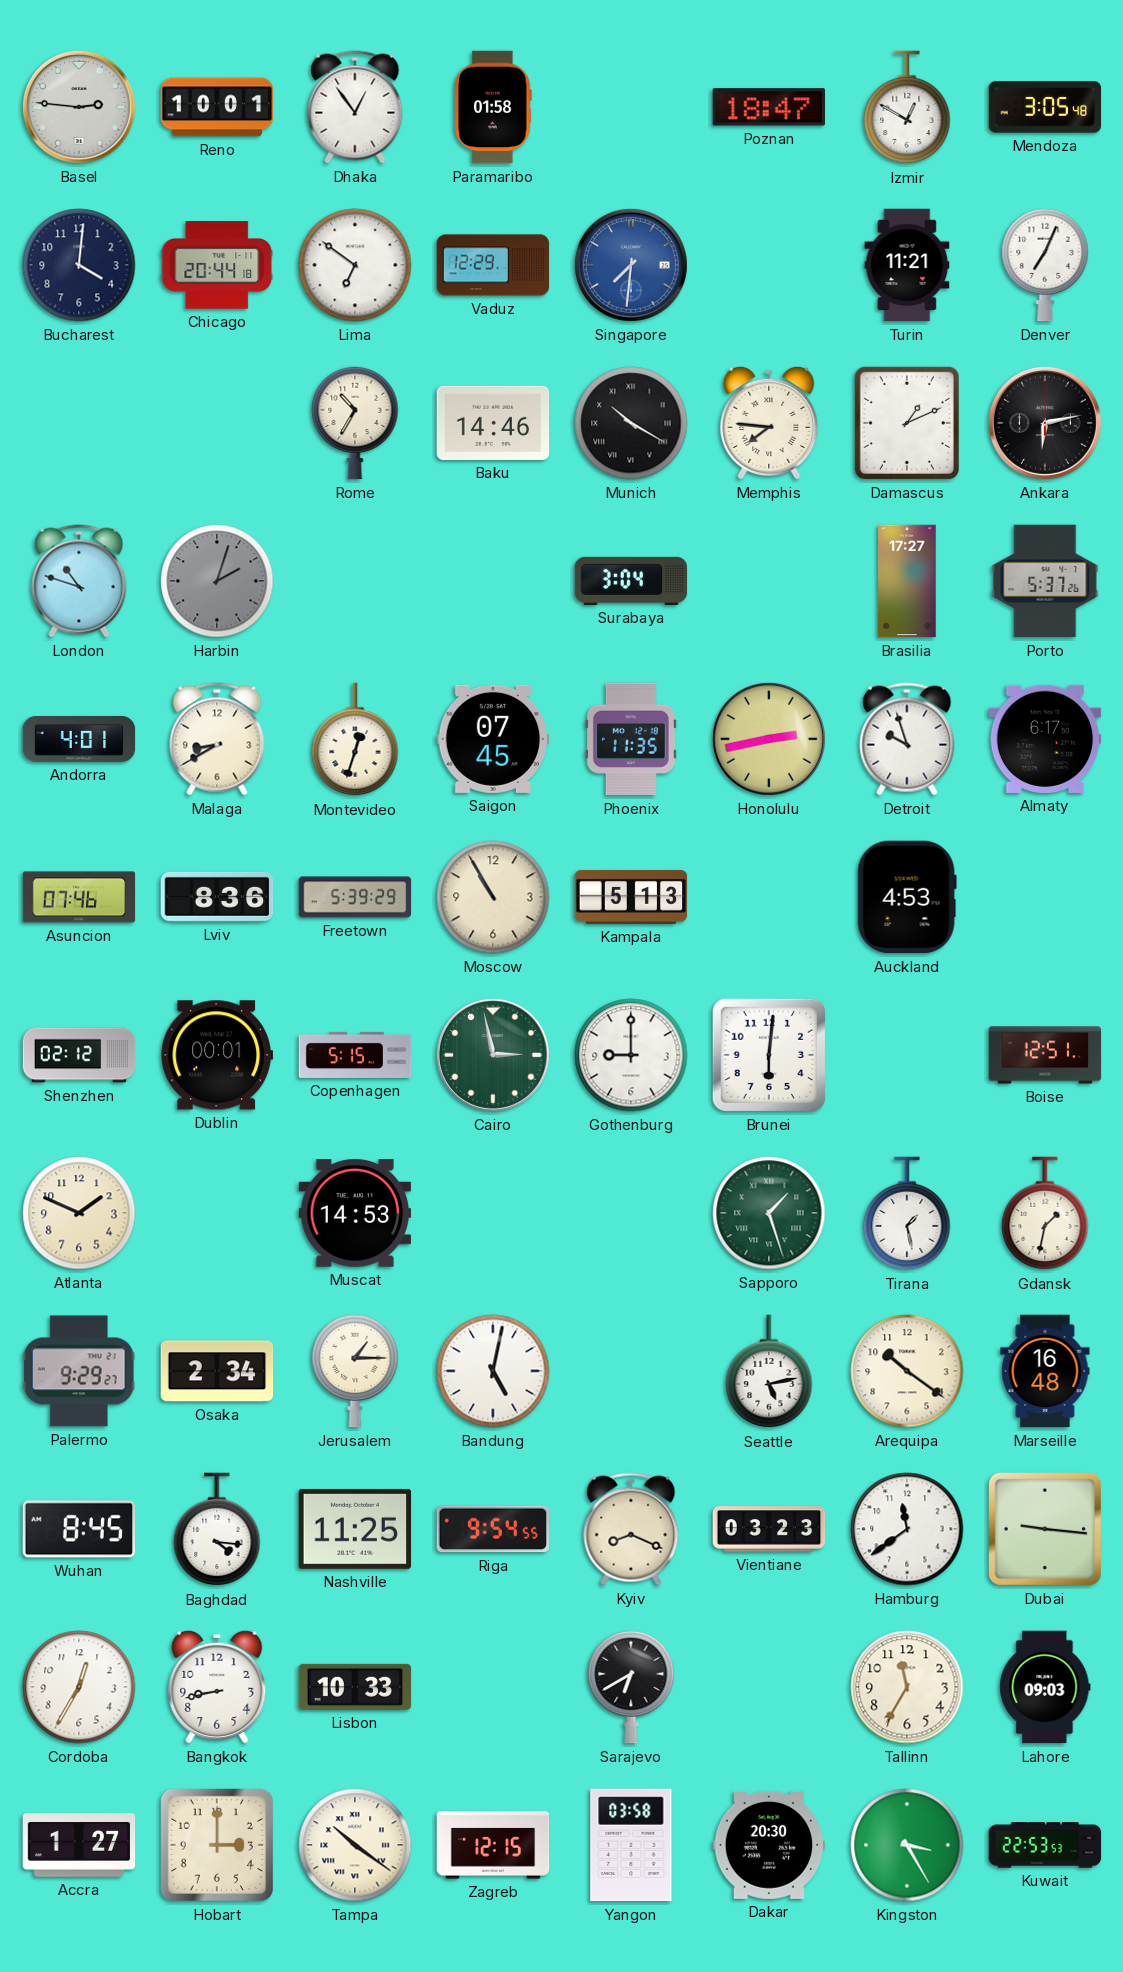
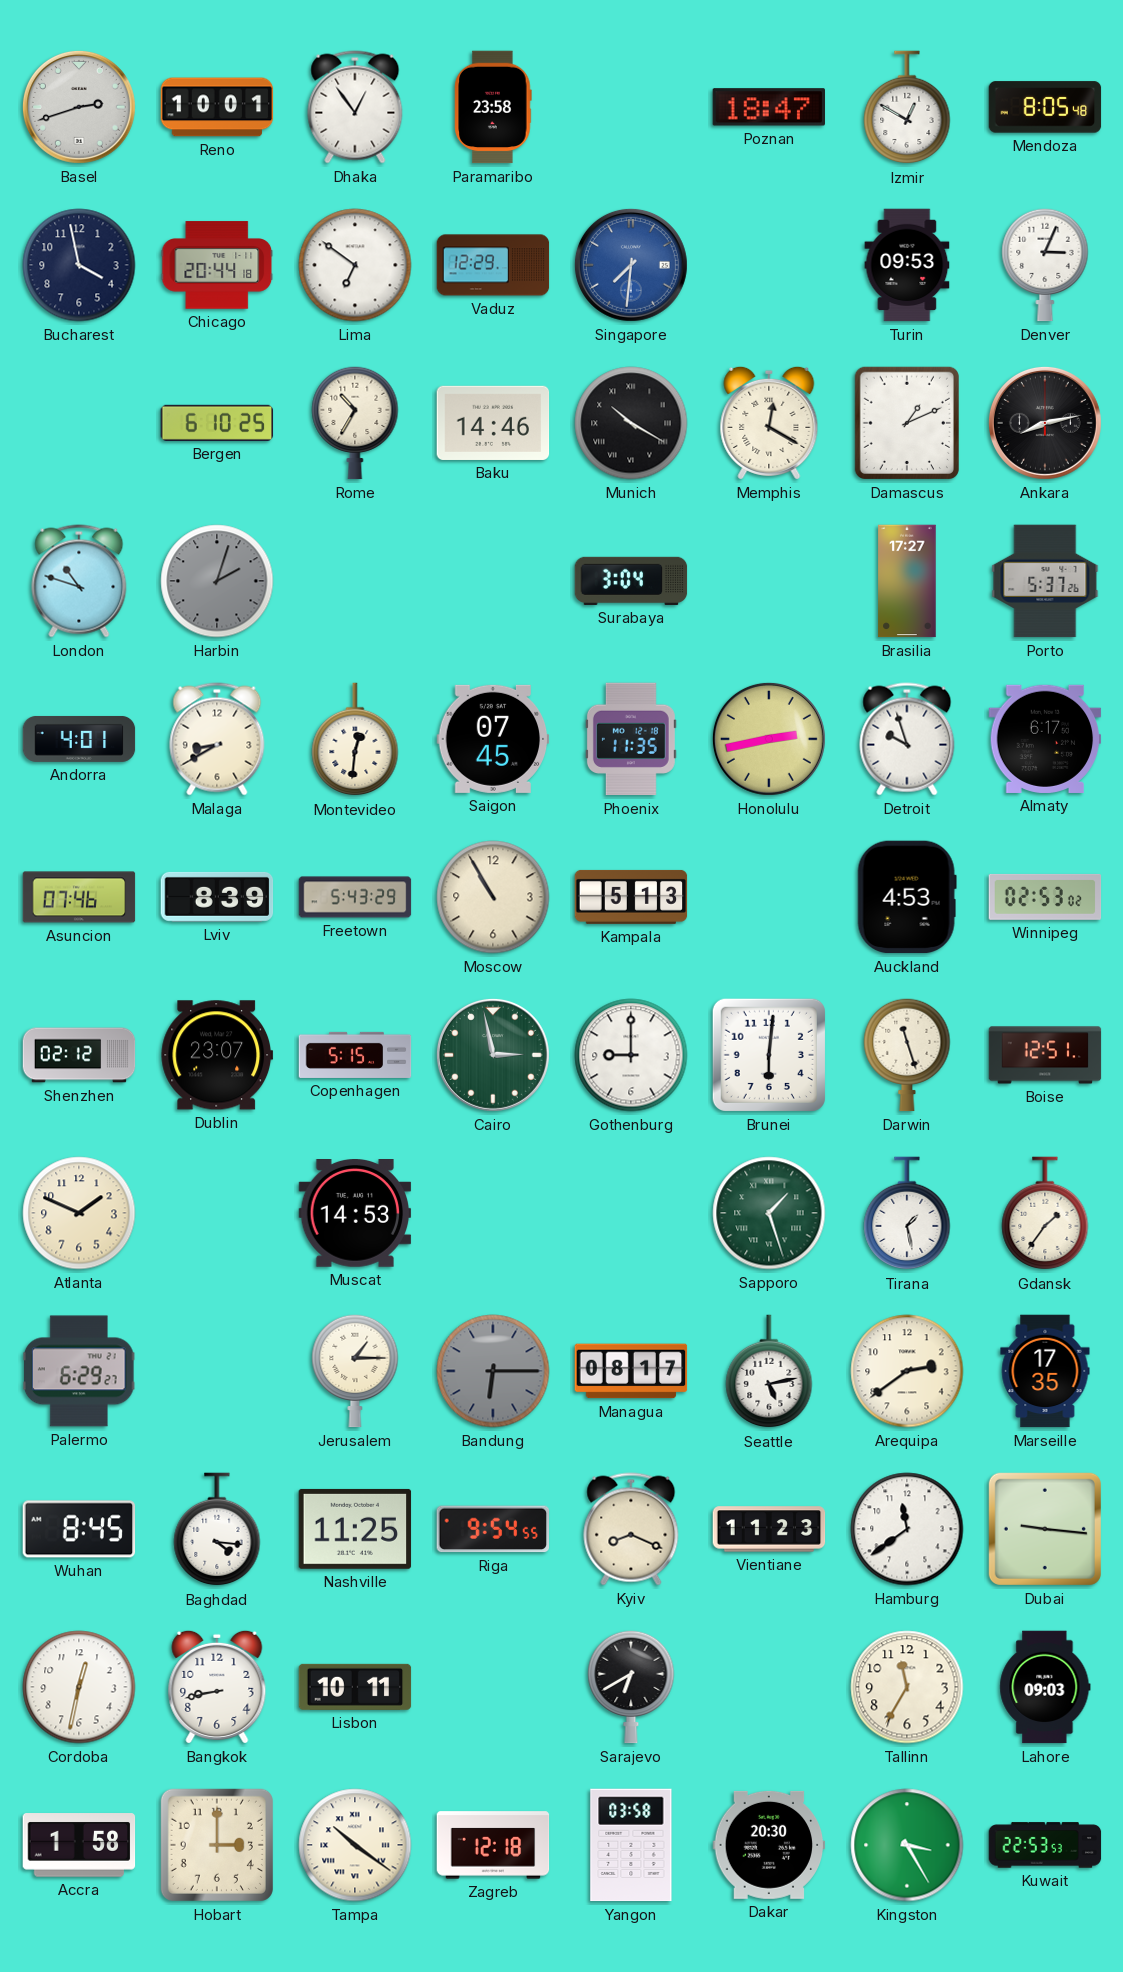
Basel: 2:46 -> 2:42 (79, 107)
Paramaribo: 01:58 -> 23:58 (493, 107)
Mendoza: 3:05 -> 8:05 (1045, 107)
Bucharest: 4:01 -> 3:58 (79, 265)
Turin: 11:21 -> 09:53 (907, 265)
Denver: 7:04 -> 3:04 (1045, 265)
Bergen: none -> 6:10 (217, 423)
Memphis: 7:46 -> 12:20 (769, 423)
Ankara: 6:13 -> 8:13 (1045, 423)
Montevideo: 12:33 -> 12:31 (355, 740)
Lviv: 8:36 -> 8:39 (217, 897)
Freetown: 5:39 -> 5:43 (355, 897)
Winnipeg: none -> 02:53 (1045, 897)
Dublin: 00:01 -> 23:07 (217, 1055)
Darwin: none -> 11:27 (907, 1055)
Gdansk: 1:32 -> 1:36 (1045, 1214)
Palermo: 9:29 -> 6:29 (79, 1371)
Osaka: 2:34 -> none (217, 1371)
Bandung: 5:02 -> 6:15 (493, 1371)
Bandung dial: white -> grey (493, 1371)
Managua: none -> 08:17 (631, 1371)
Arequipa: 10:21 -> 2:39 (907, 1371)
Marseille: 16:48 -> 17:35 (1045, 1371)
Vientiane: 03:23 -> 11:23 (769, 1529)
Cordoba: 12:35 -> 12:32 (79, 1687)
Lisbon: 10:33 -> 10:11 (355, 1687)
Accra: 1:27 -> 1:58 (79, 1845)
Zagreb: 12:15 -> 12:18 (493, 1845)
